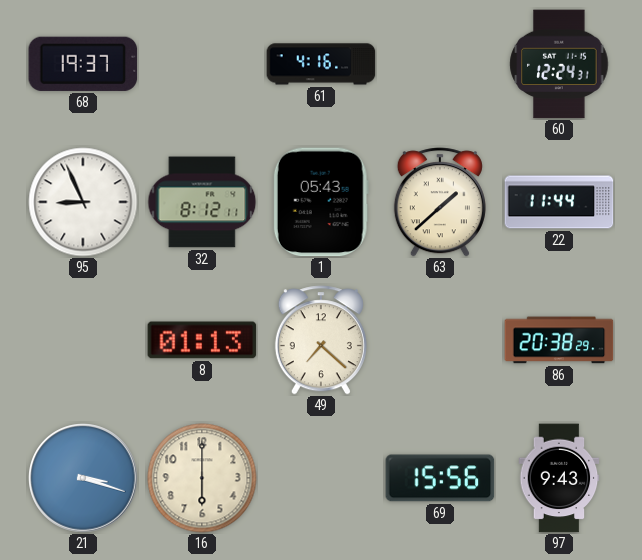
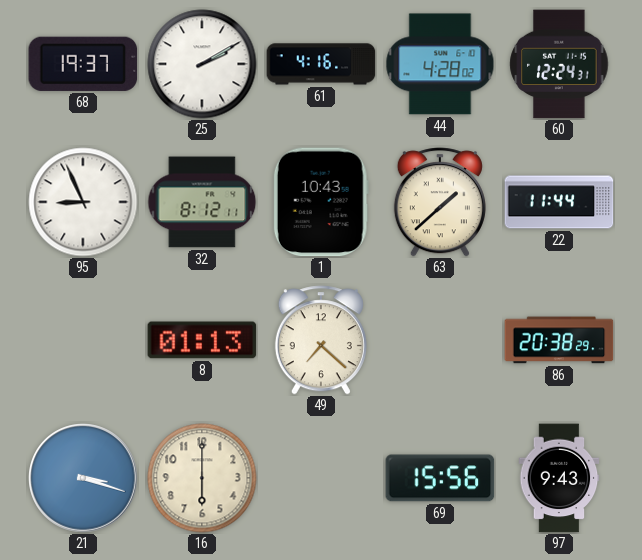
25: none -> 2:10 (202, 64)
44: none -> 4:28 (440, 64)
1: 05:43 -> 10:43 (321, 202)
